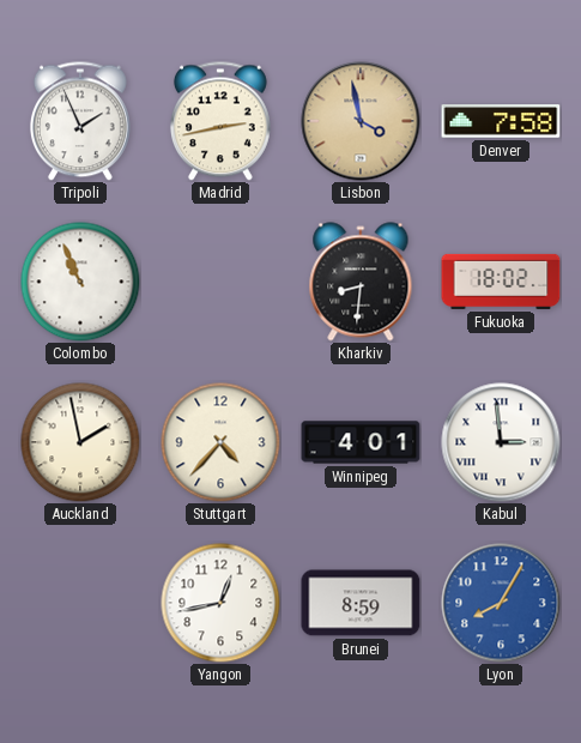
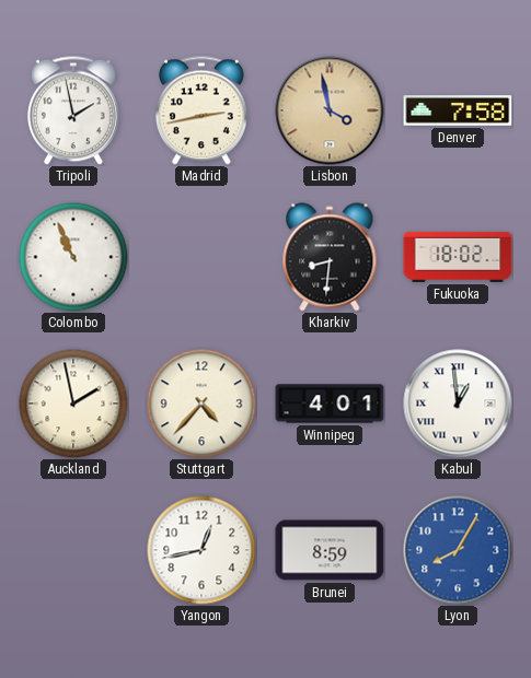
Tripoli: 1:56 -> 1:58 (73, 110)
Kabul: 2:59 -> 12:59 (458, 404)
